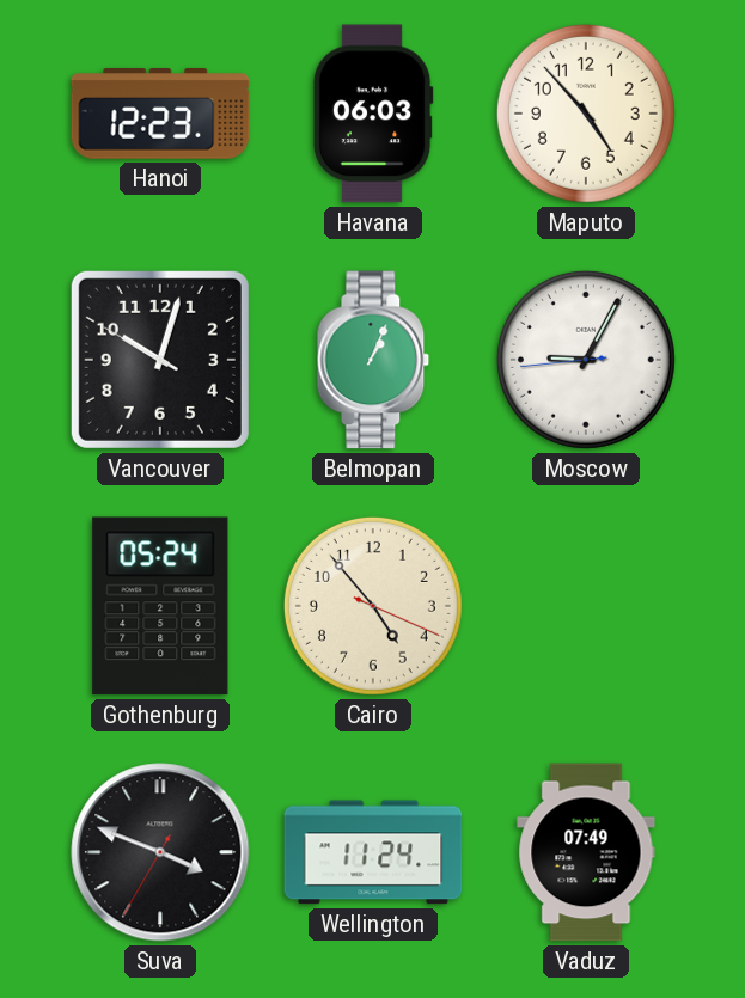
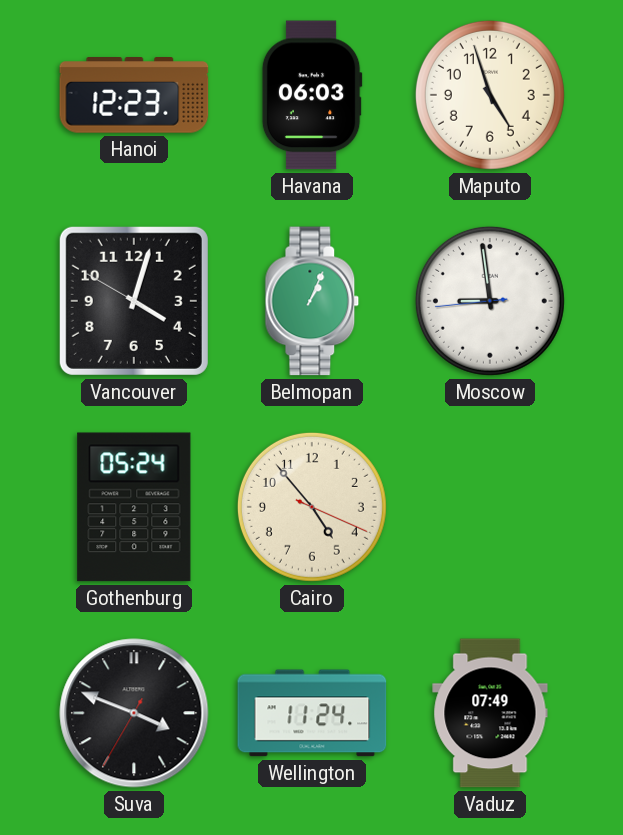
Maputo: 4:53 -> 4:57 (490, 95)
Vancouver: 10:02 -> 4:02 (134, 301)
Moscow: 9:04 -> 8:58 (490, 301)
